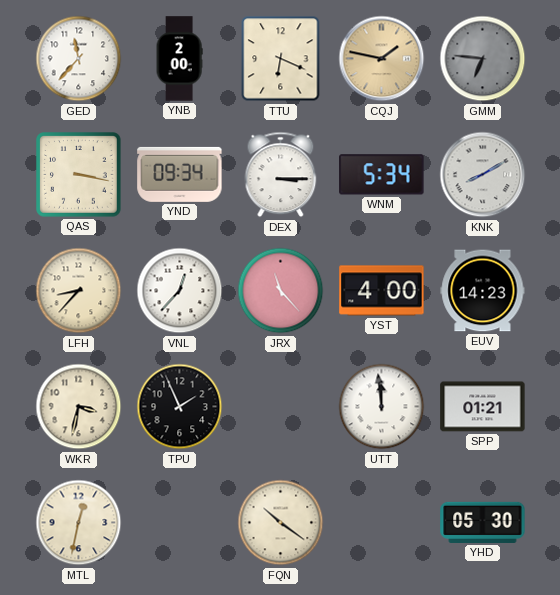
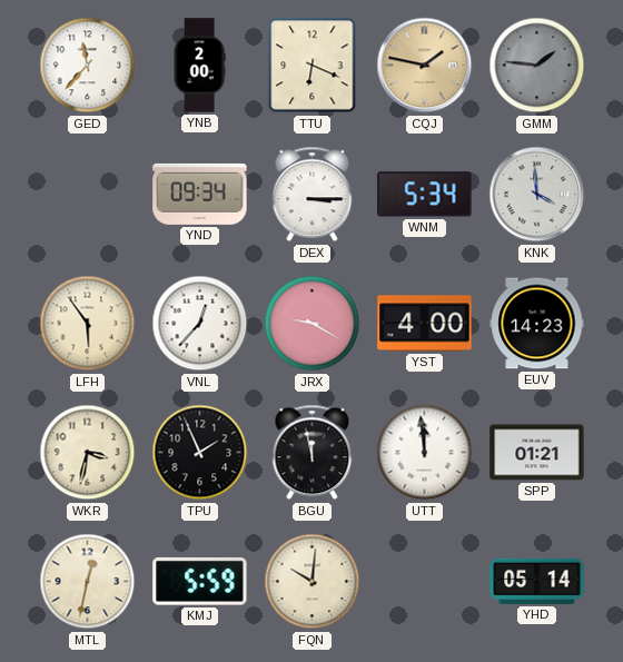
GMM: 6:46 -> 1:46 (537, 66)
QAS: 3:17 -> none (79, 175)
KNK: 8:10 -> 3:59 (537, 195)
LFH: 8:37 -> 5:54 (88, 324)
JRX: 11:23 -> 9:20 (313, 324)
BGU: none -> 11:58 (313, 453)
KMJ: none -> 5:59 (200, 582)
FQN: 10:21 -> 10:01 (313, 582)
YHD: 05:30 -> 05:14 (537, 581)
